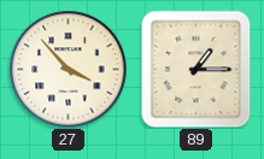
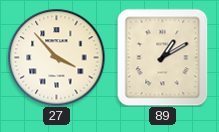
89: 1:15 -> 1:10 (163, 57)
